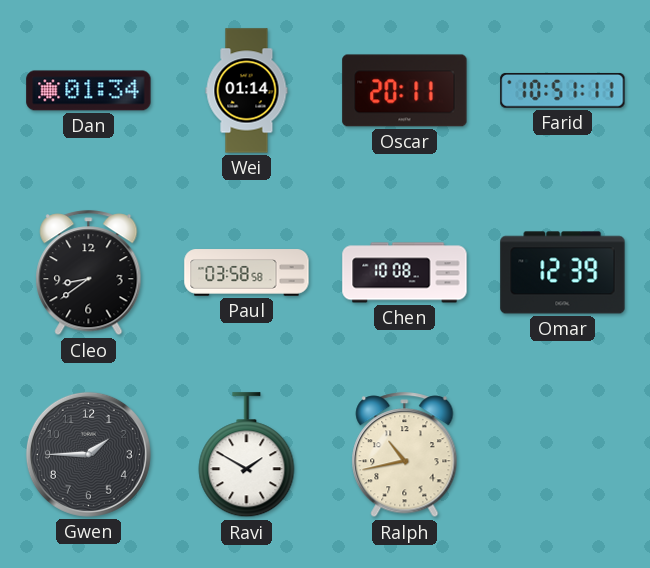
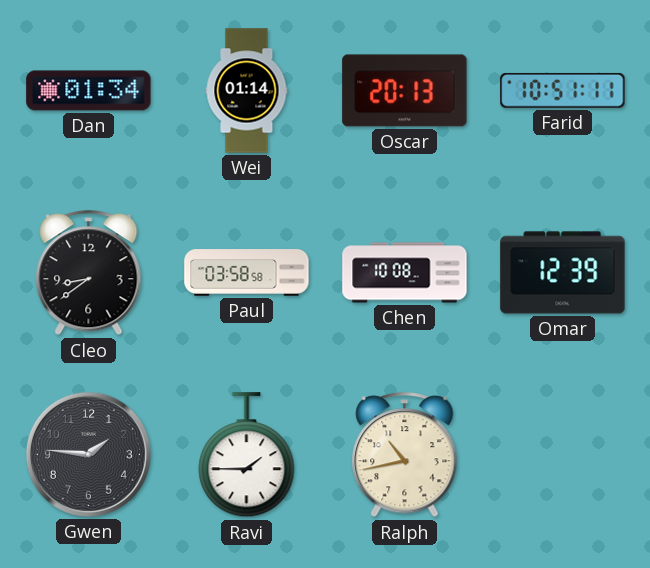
Oscar: 20:11 -> 20:13 (405, 91)
Gwen: 1:45 -> 1:46 (88, 454)
Ravi: 1:50 -> 1:45 (247, 455)
